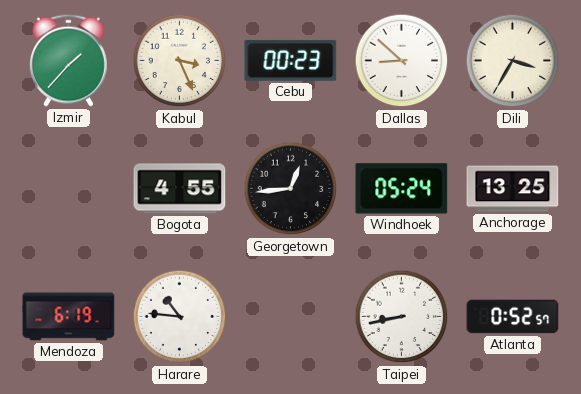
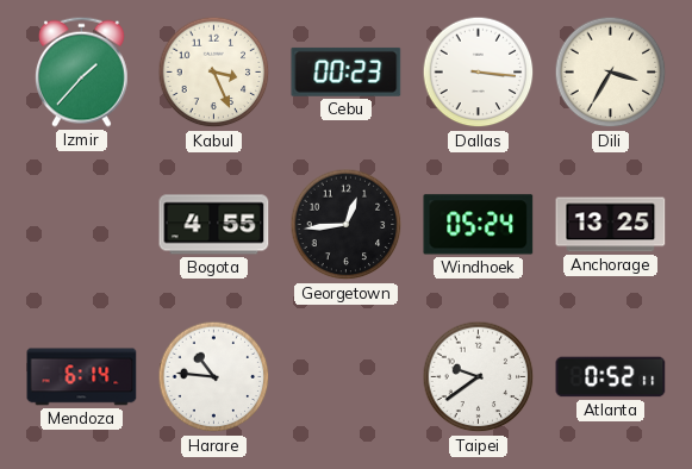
Dallas: 8:52 -> 3:16 (479, 73)
Mendoza: 6:19 -> 6:14 (82, 377)
Taipei: 8:43 -> 9:39 (479, 377)
Atlanta: 0:52:57 -> 0:52:11 (611, 377)
